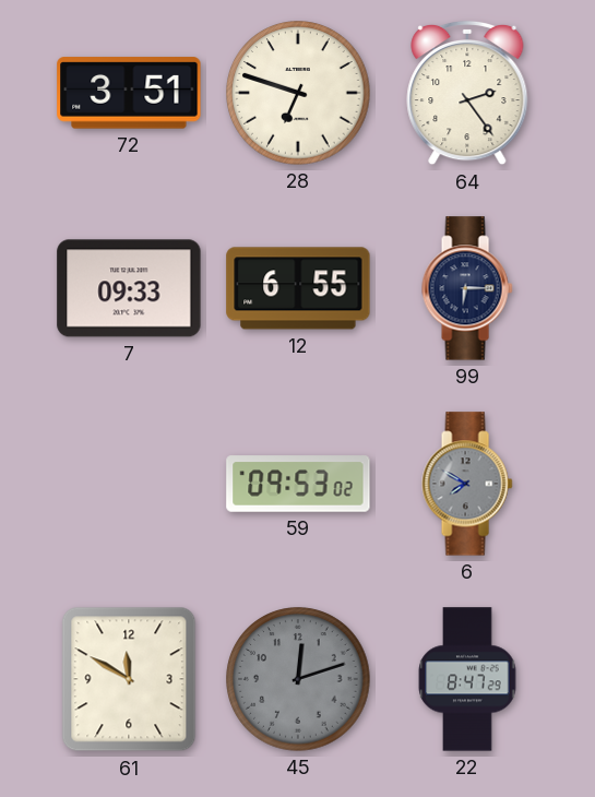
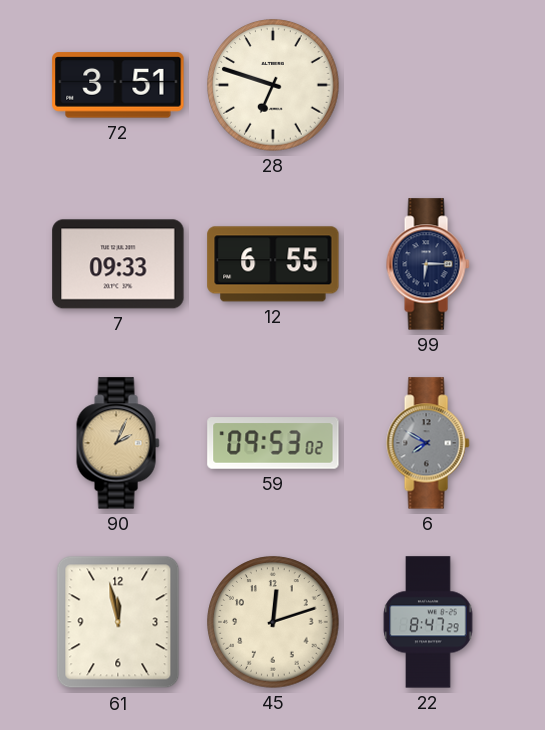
64: 2:24 -> none (467, 93)
90: none -> 2:04 (118, 443)
61: 11:50 -> 11:58 (118, 622)
45 dial: grey -> cream (273, 622)
